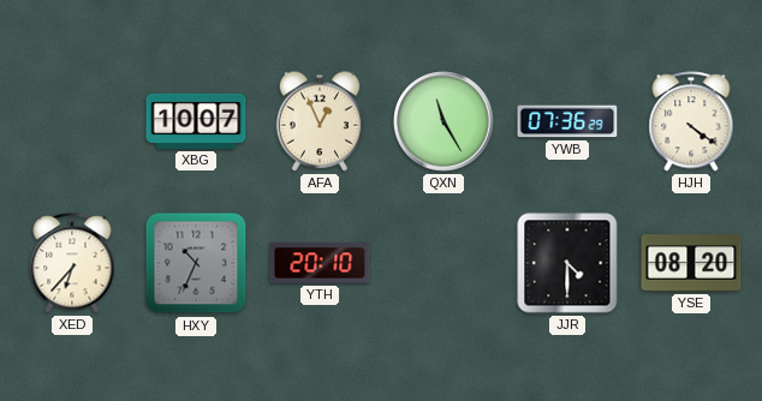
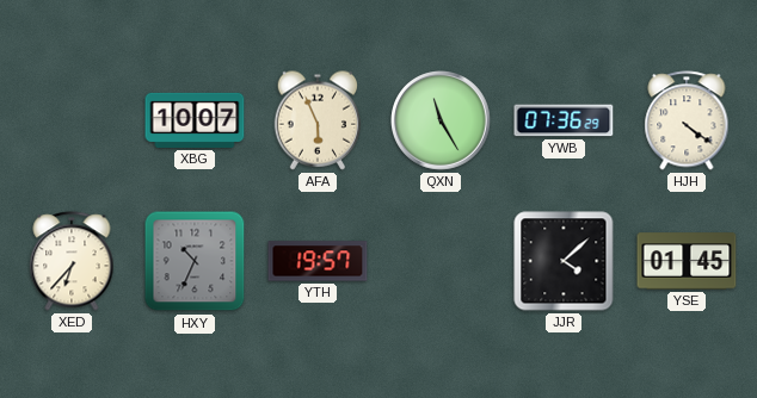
AFA: 12:56 -> 5:56 (318, 120)
YTH: 20:10 -> 19:57 (318, 261)
JJR: 4:30 -> 4:08 (564, 261)
YSE: 08:20 -> 01:45 (687, 261)
